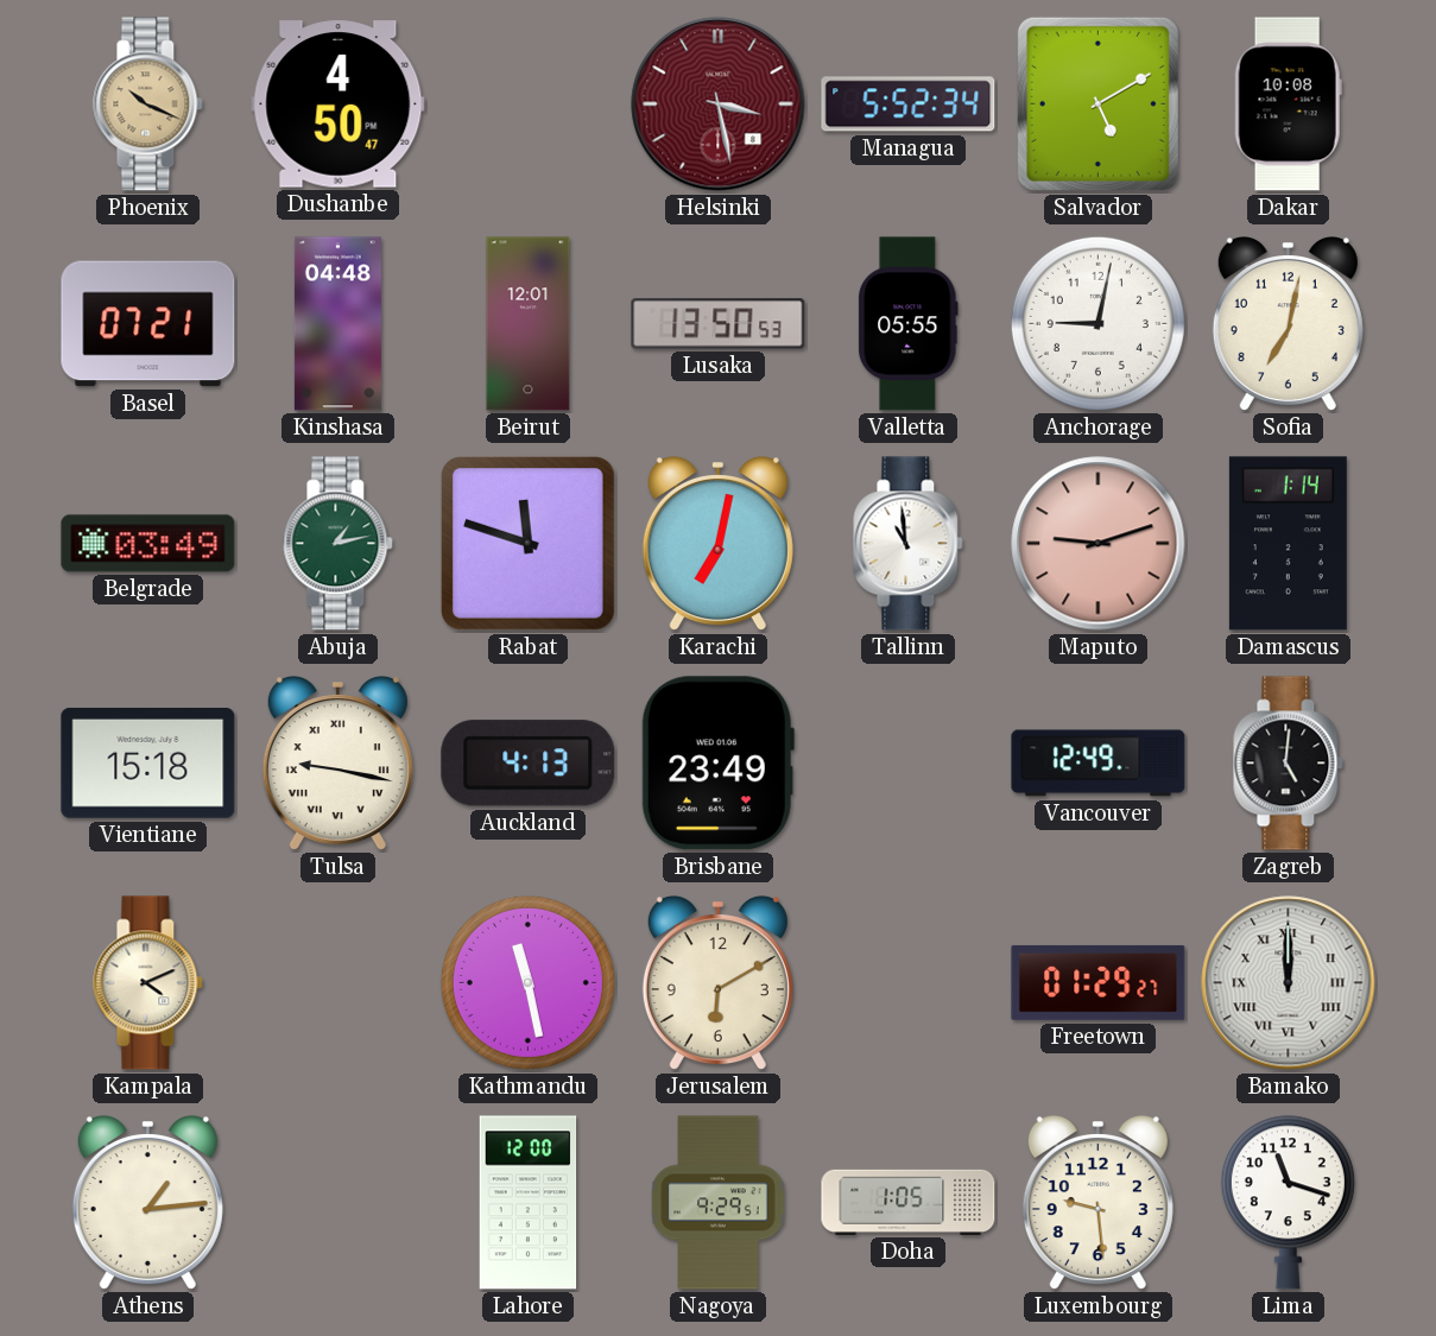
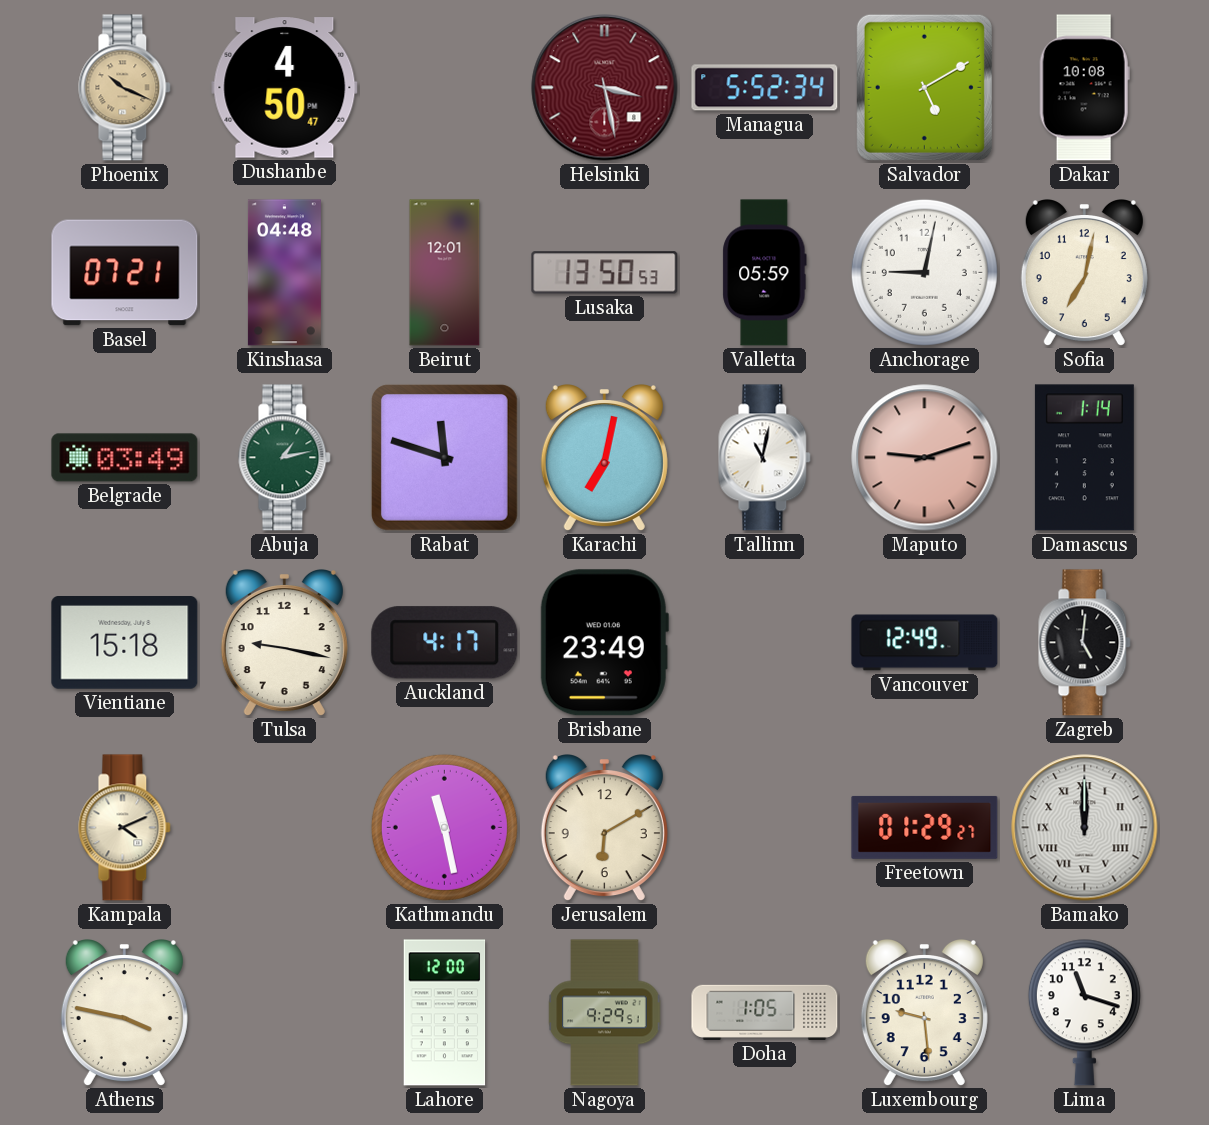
Valletta: 05:55 -> 05:59 (765, 273)
Tallinn: 10:59 -> 11:02 (765, 458)
Tulsa numerals: Roman -> Arabic (284, 644)
Auckland: 4:13 -> 4:17 (445, 643)
Athens: 1:14 -> 3:47 (124, 1014)
